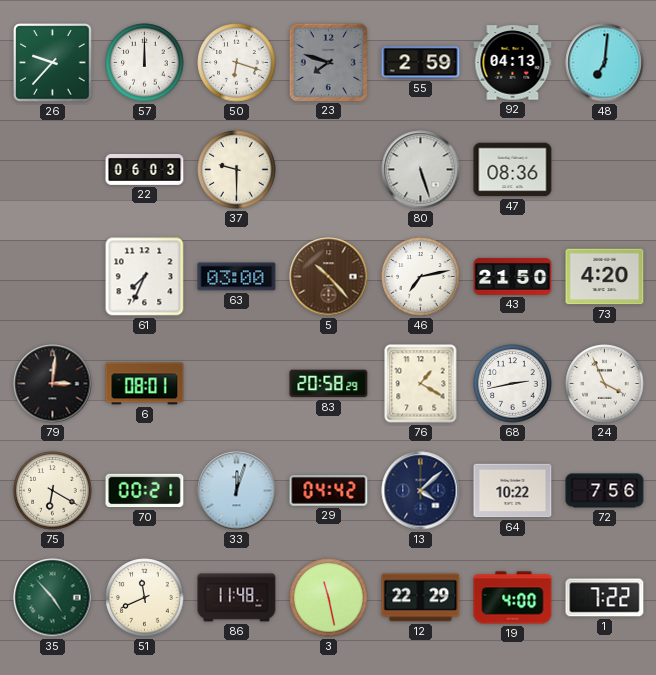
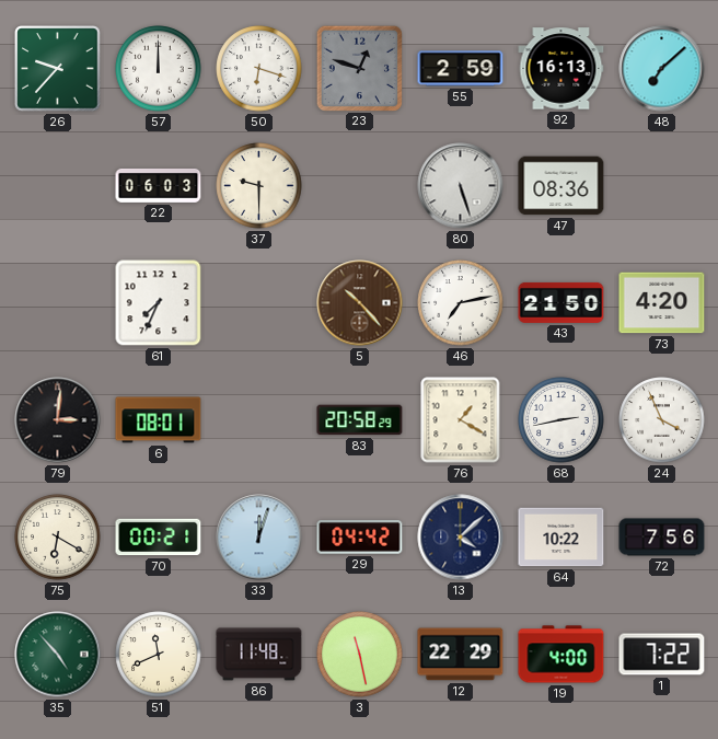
23: 7:48 -> 12:48 (359, 68)
92: 04:13 -> 16:13 (561, 69)
48: 7:01 -> 7:08 (662, 69)
63: 03:00 -> none (237, 277)
